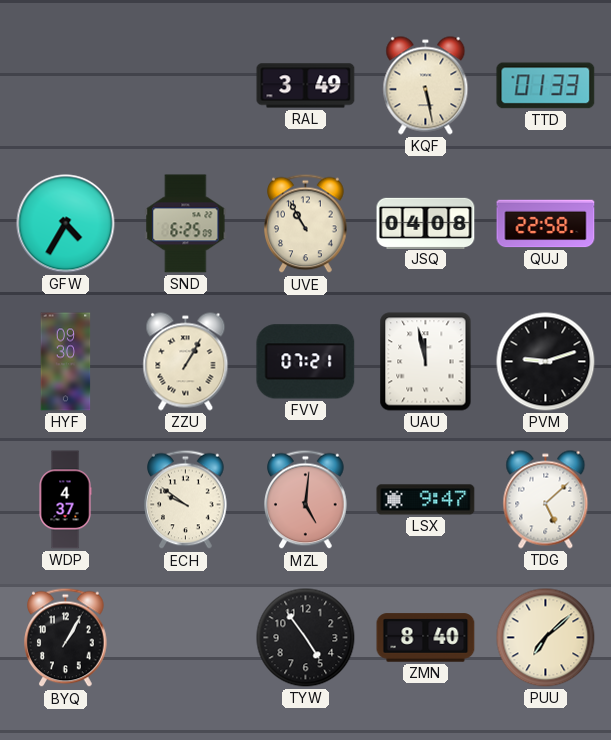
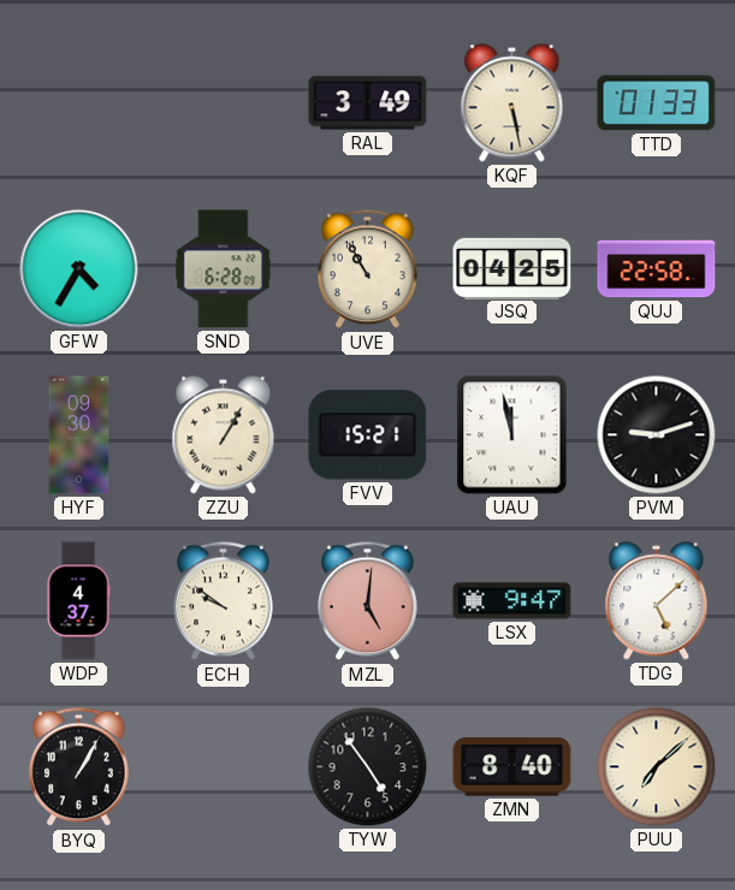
SND: 6:25 -> 6:28 (224, 269)
JSQ: 04:08 -> 04:25 (512, 268)
FVV: 07:21 -> 15:21 (368, 435)
